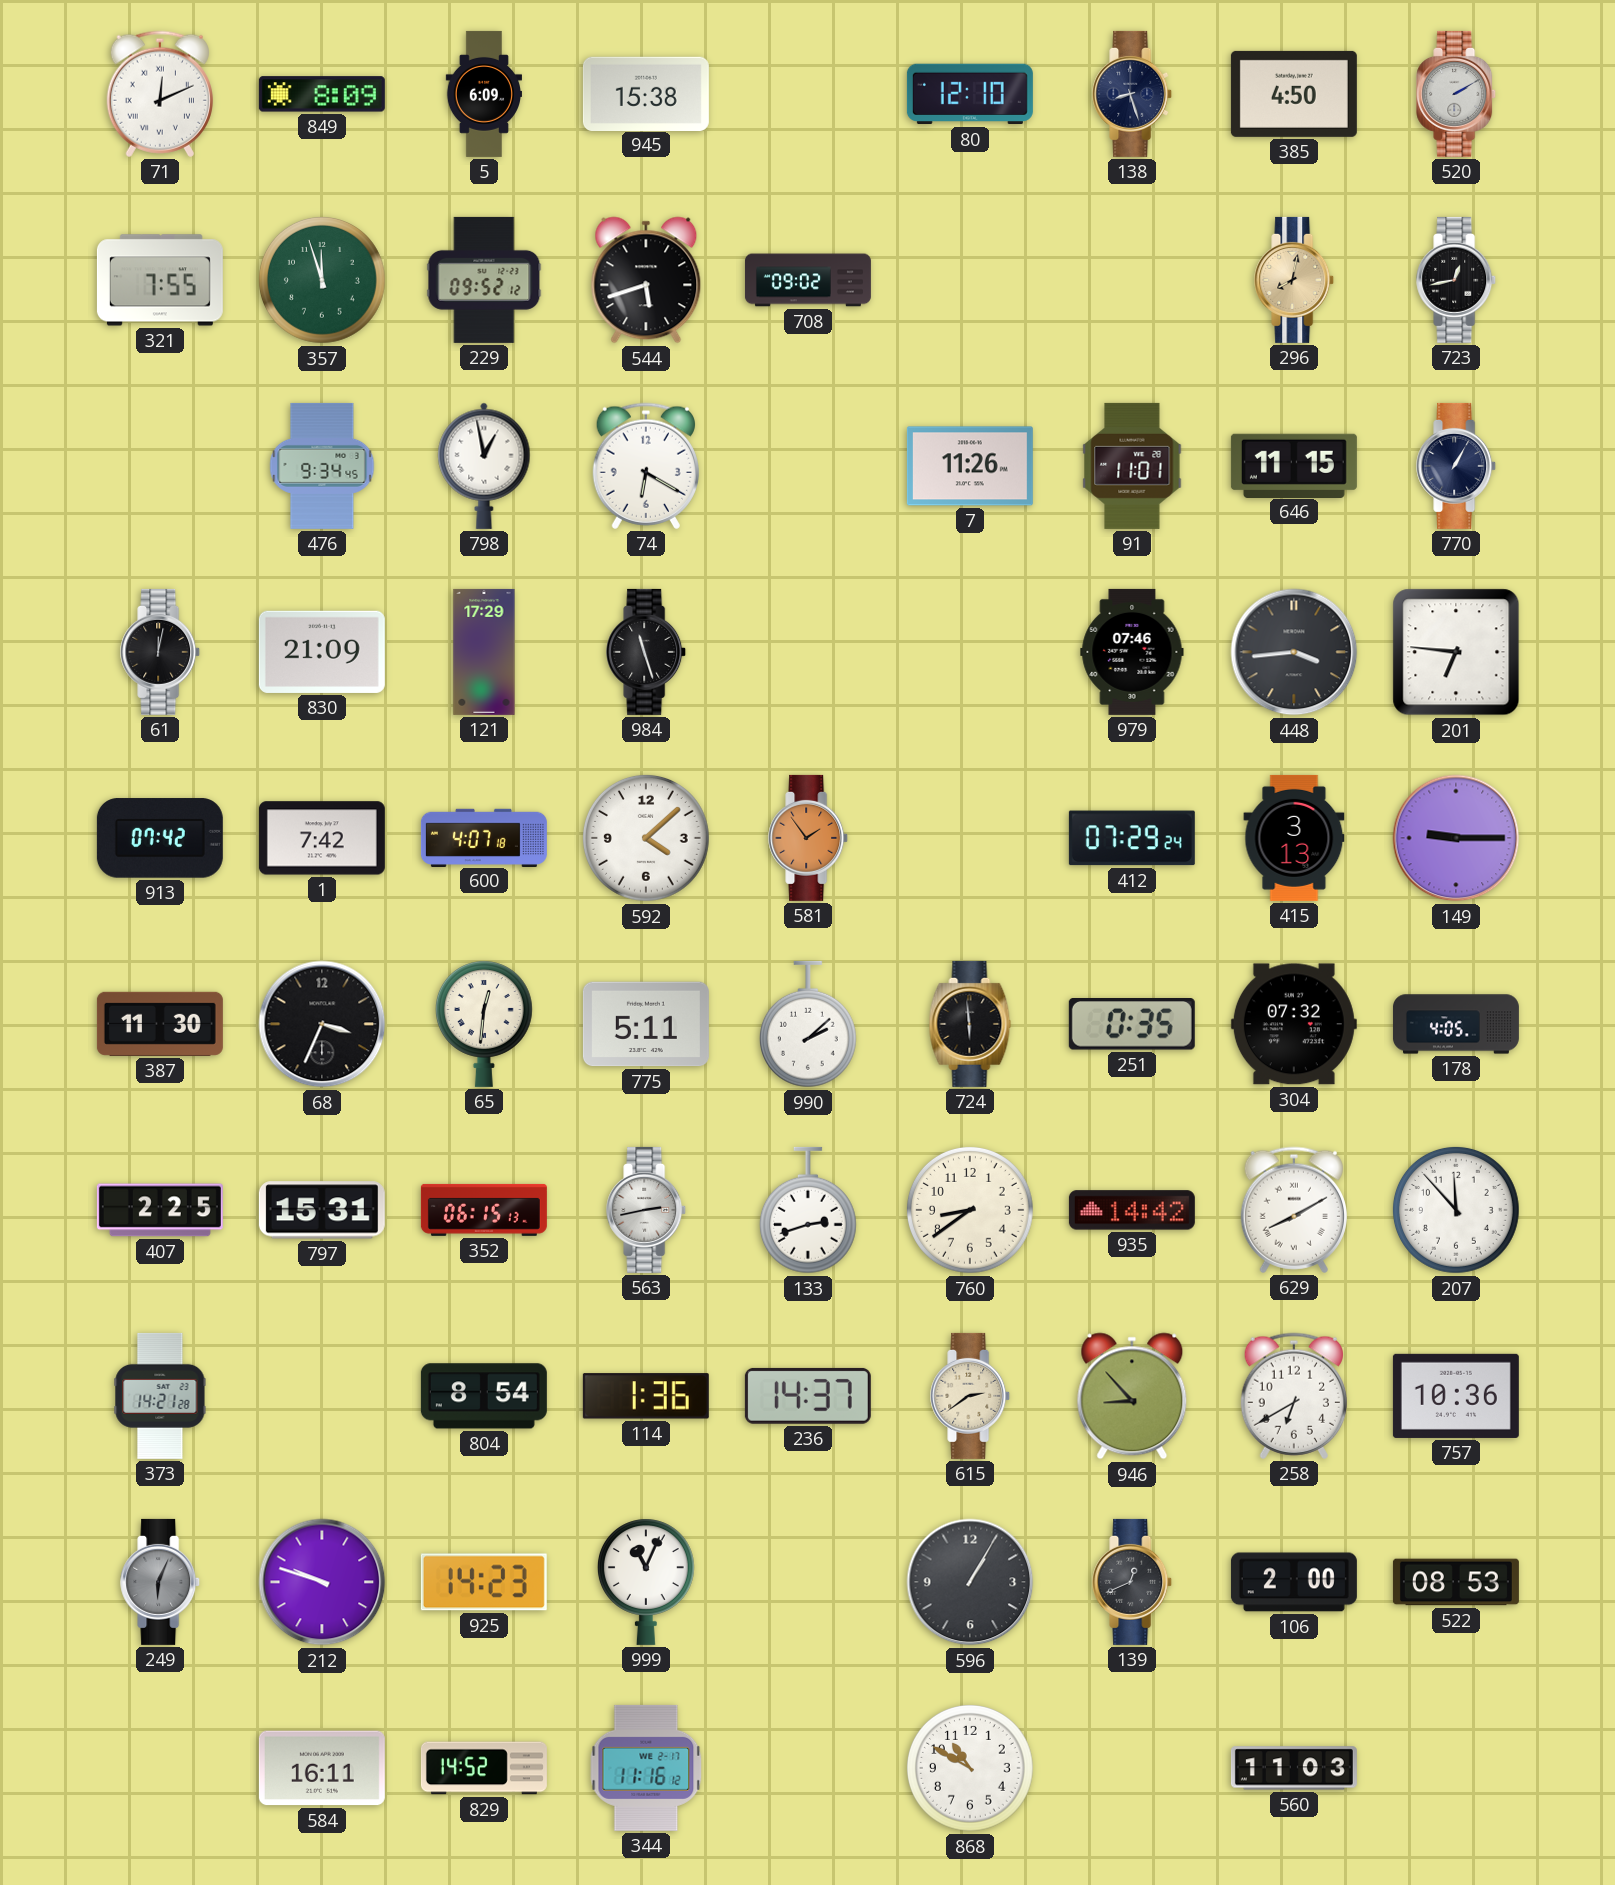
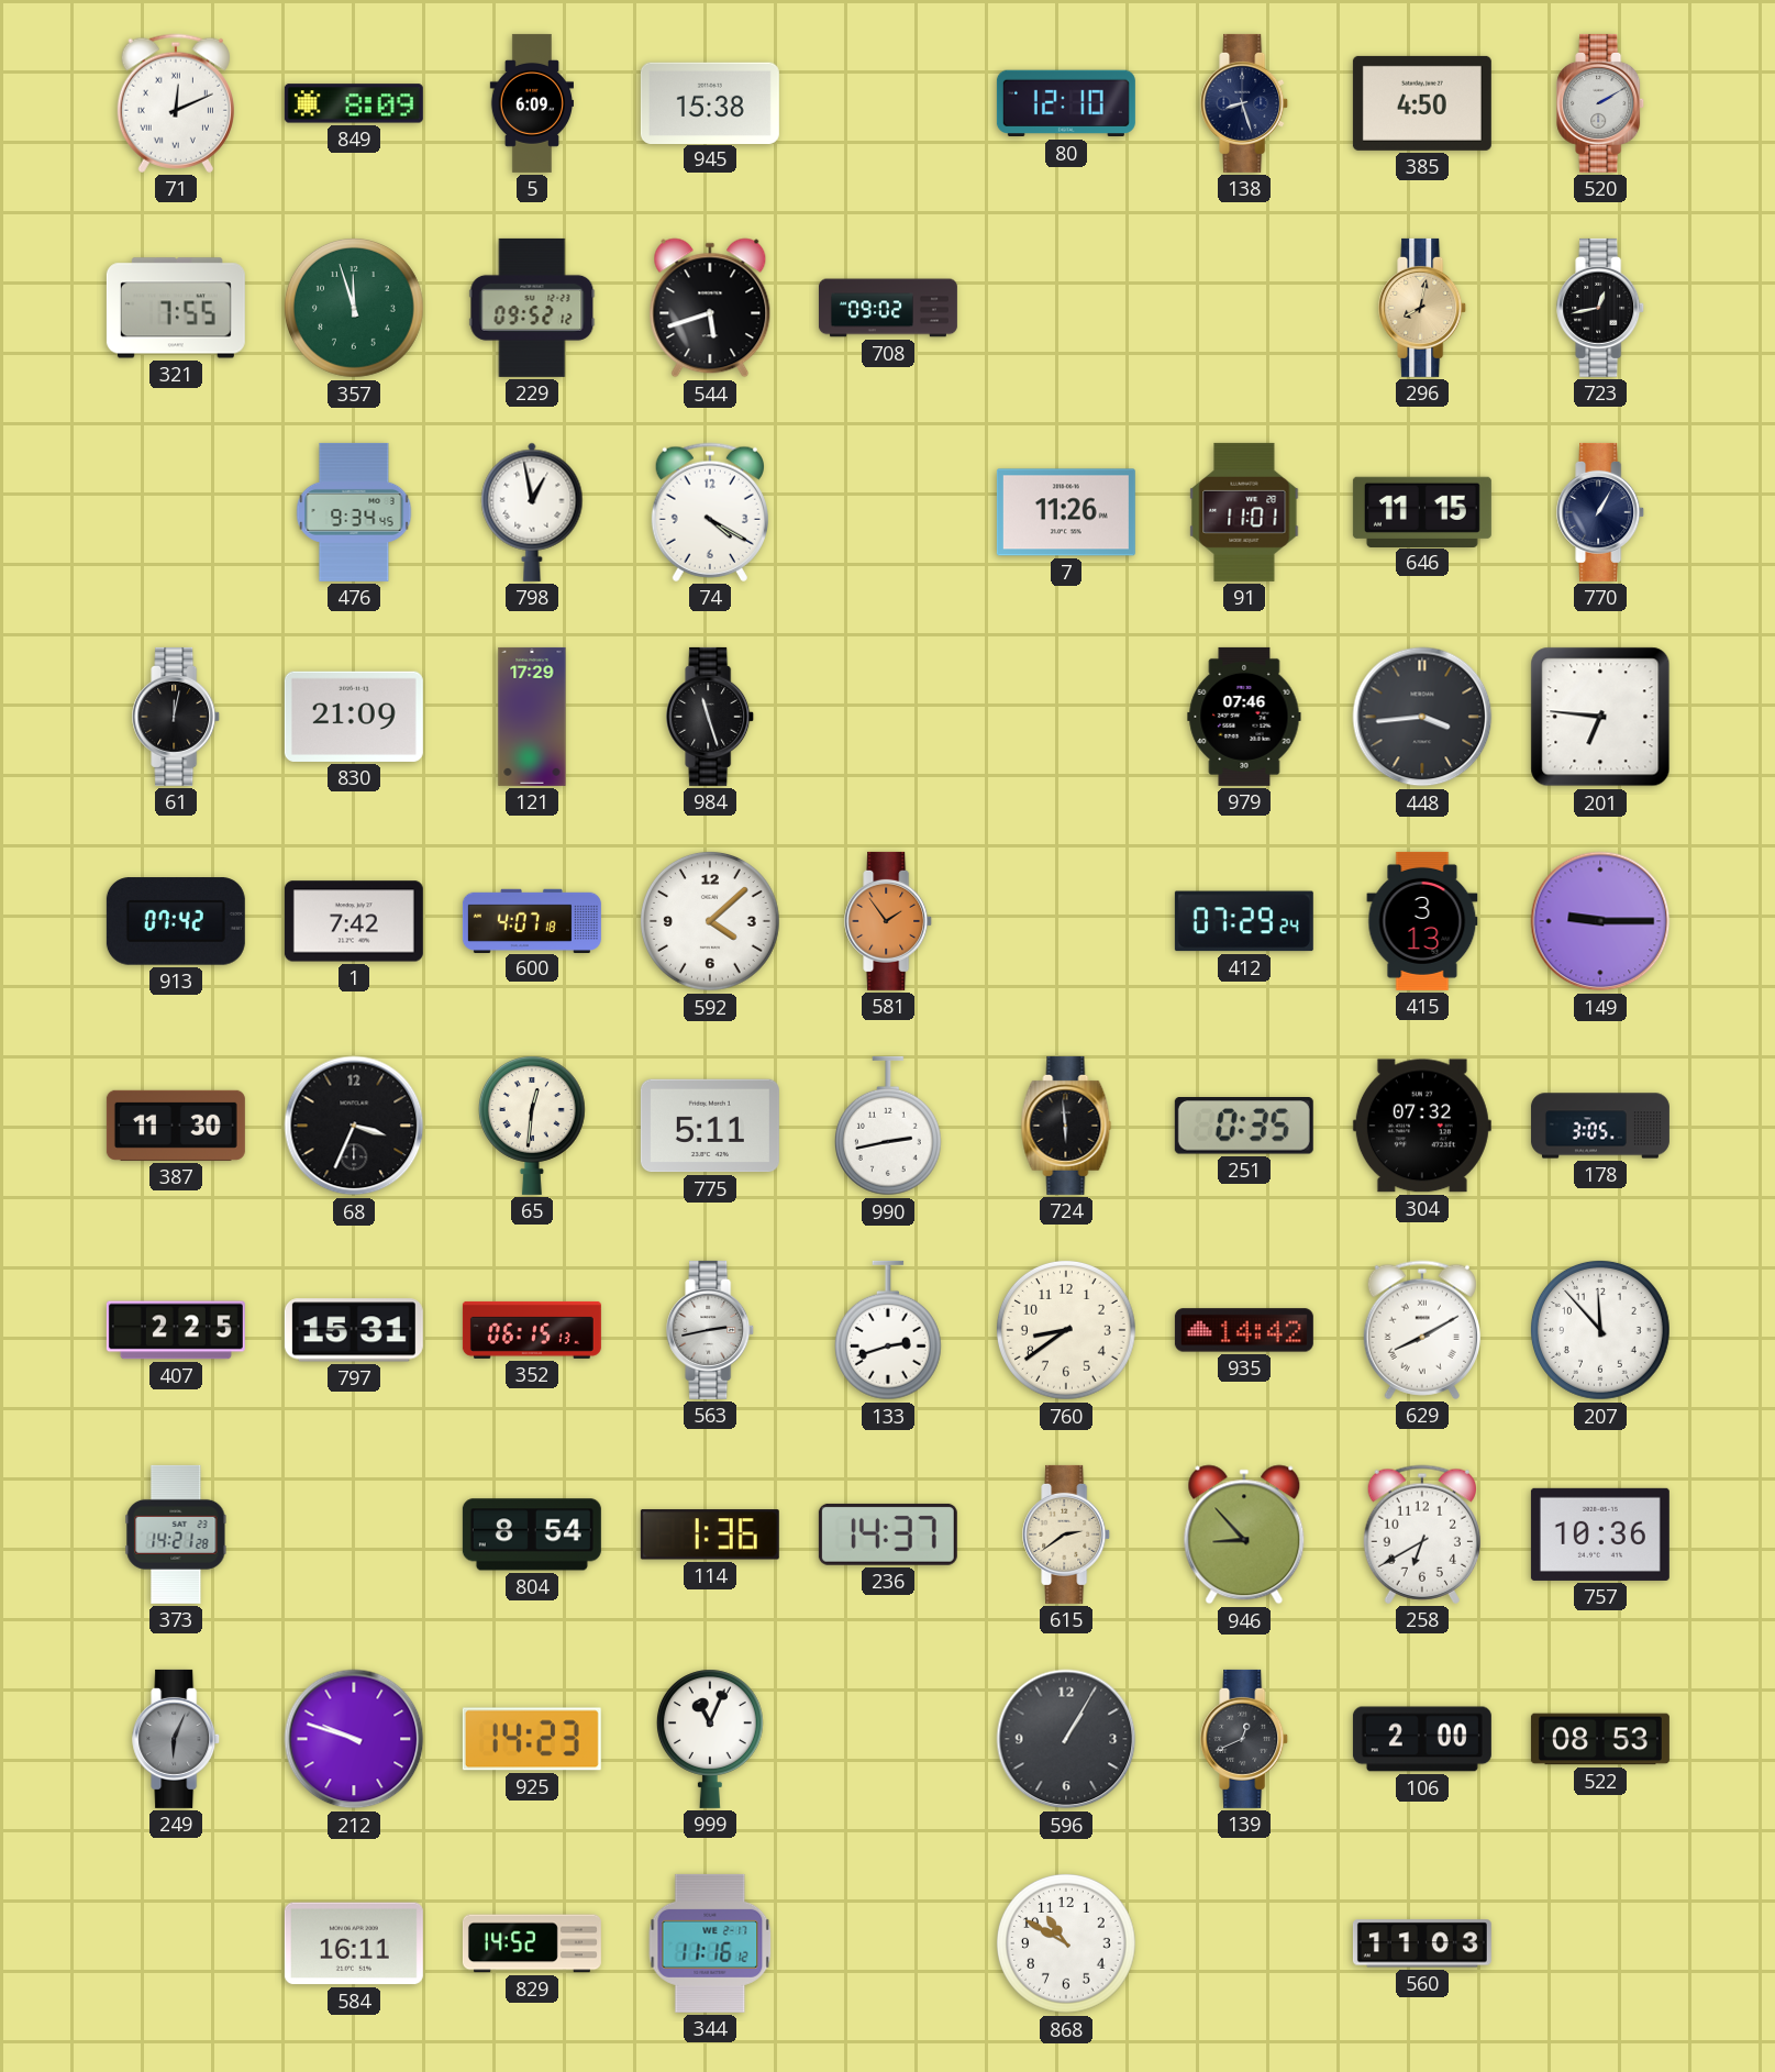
74: 6:20 -> 4:20 (710, 512)
990: 2:08 -> 2:43 (888, 1126)
178: 4:05 -> 3:05 (1600, 1126)
